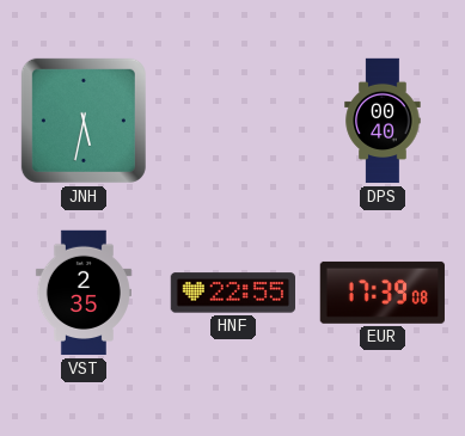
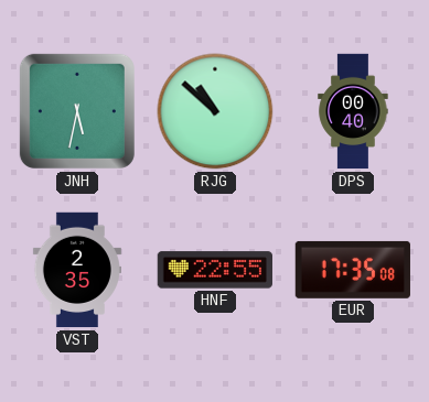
RJG: none -> 10:52 (215, 111)
EUR: 17:39 -> 17:35 (352, 270)
